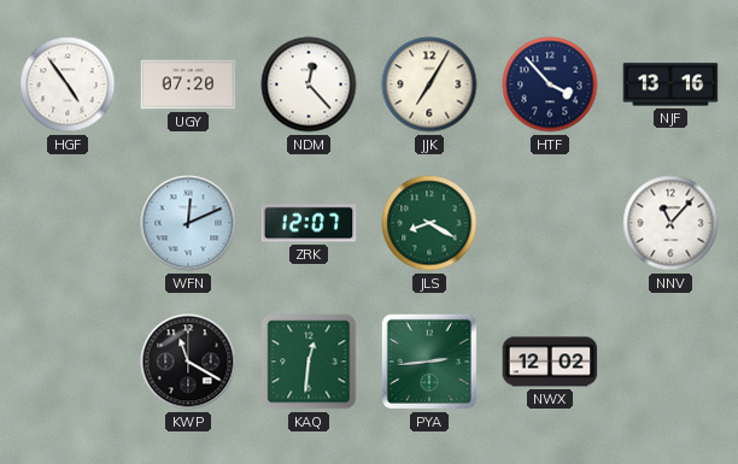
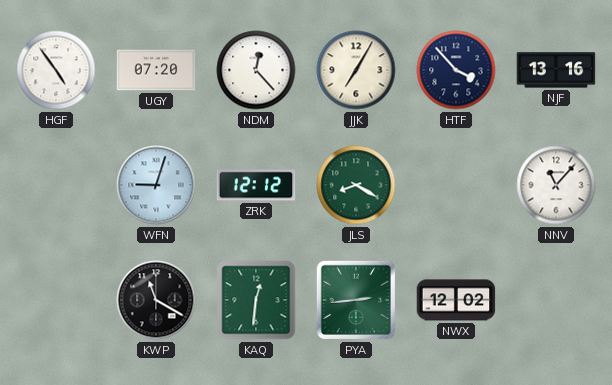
WFN: 12:11 -> 9:03 (156, 185)
ZRK: 12:07 -> 12:12 (256, 185)
